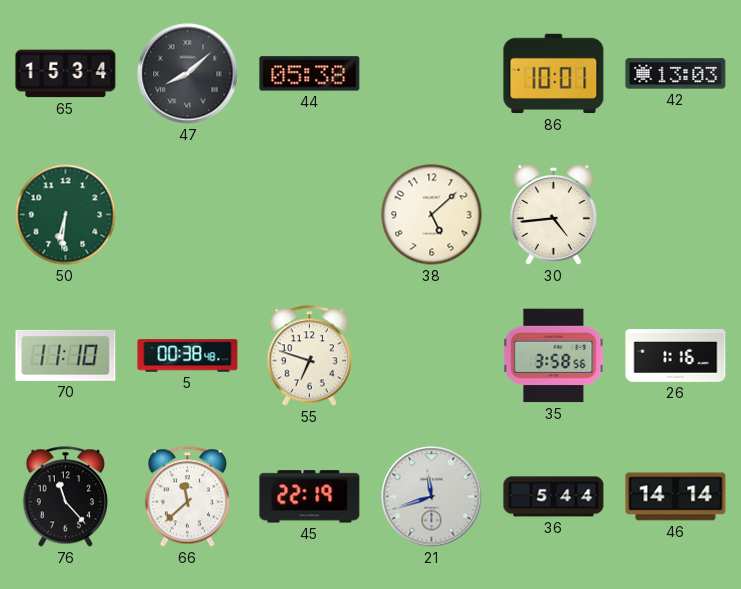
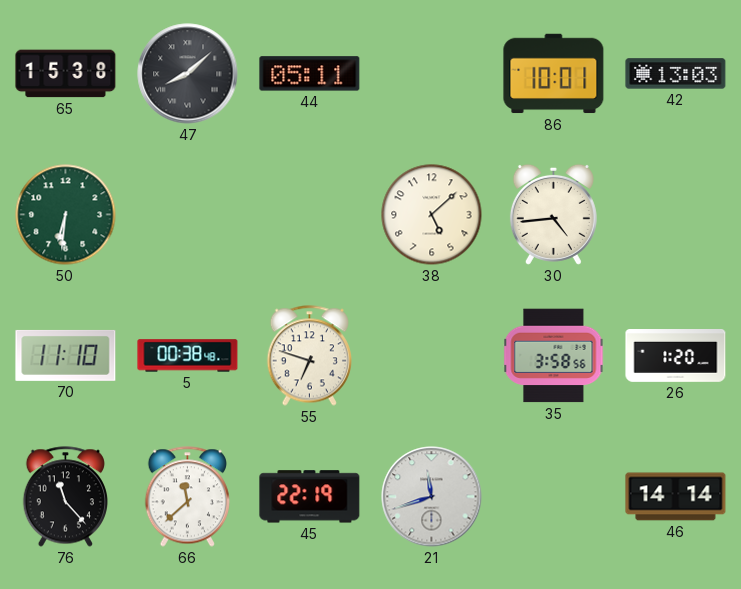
65: 15:34 -> 15:38 (66, 74)
44: 05:38 -> 05:11 (310, 74)
26: 1:16 -> 1:20 (676, 356)
36: 5:44 -> none (554, 497)
